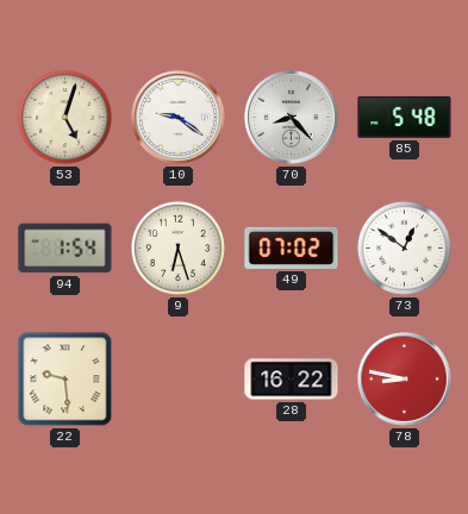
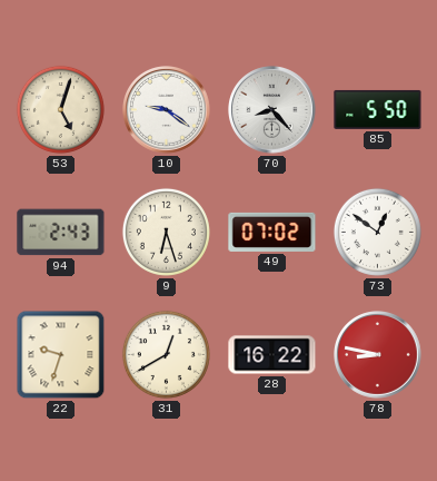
85: 5:48 -> 5:50 (378, 109)
94: 1:54 -> 2:43 (61, 233)
22: 9:29 -> 9:33 (61, 355)
31: none -> 12:40 (166, 354)
